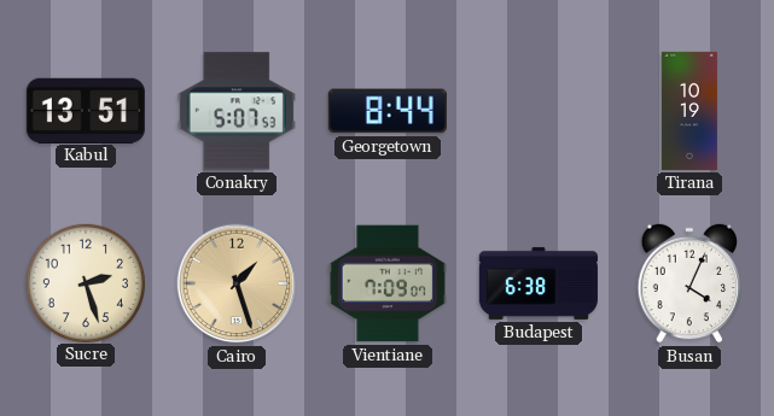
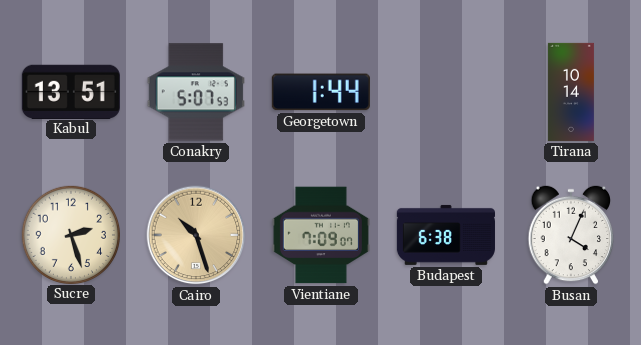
Georgetown: 8:44 -> 1:44 (321, 92)
Tirana: 10:19 -> 10:14 (571, 92)
Cairo: 1:27 -> 10:27 (196, 235)
